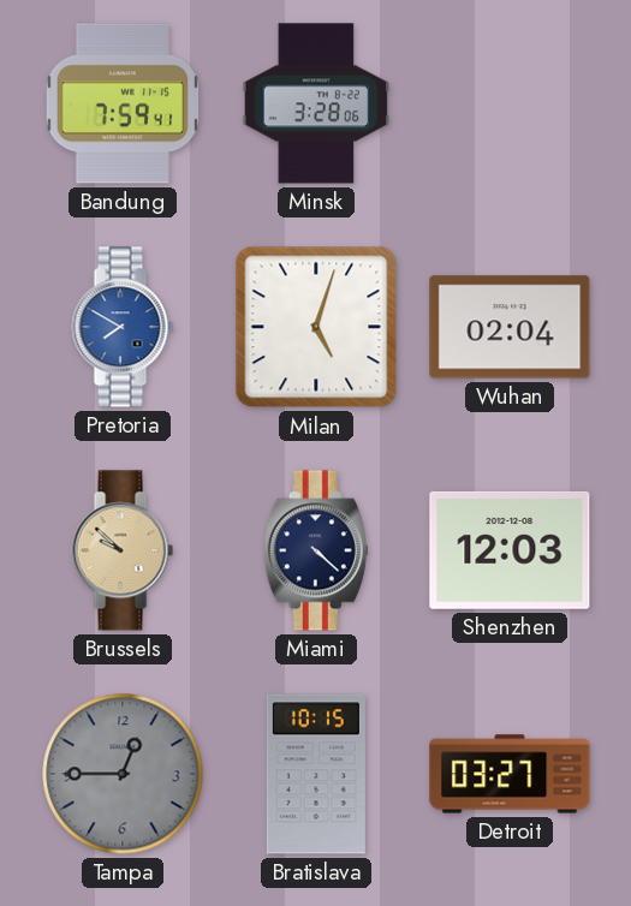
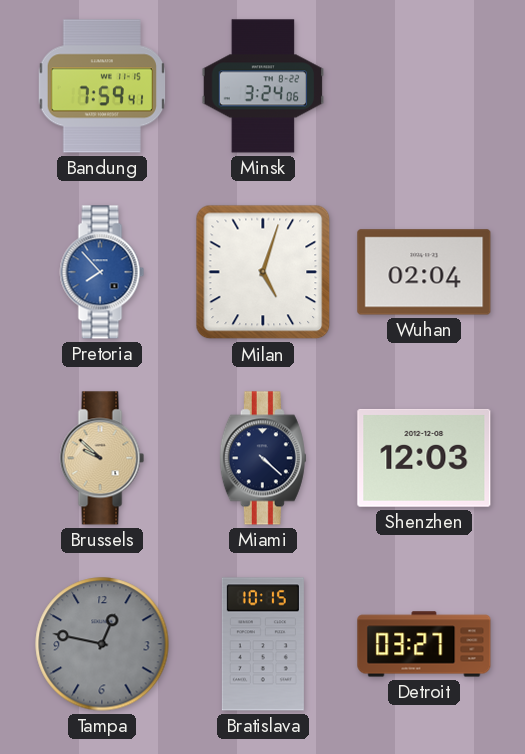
Minsk: 3:28 -> 3:24 (263, 86)
Pretoria: 7:50 -> 7:53 (102, 272)
Tampa: 12:45 -> 12:47 (102, 644)
